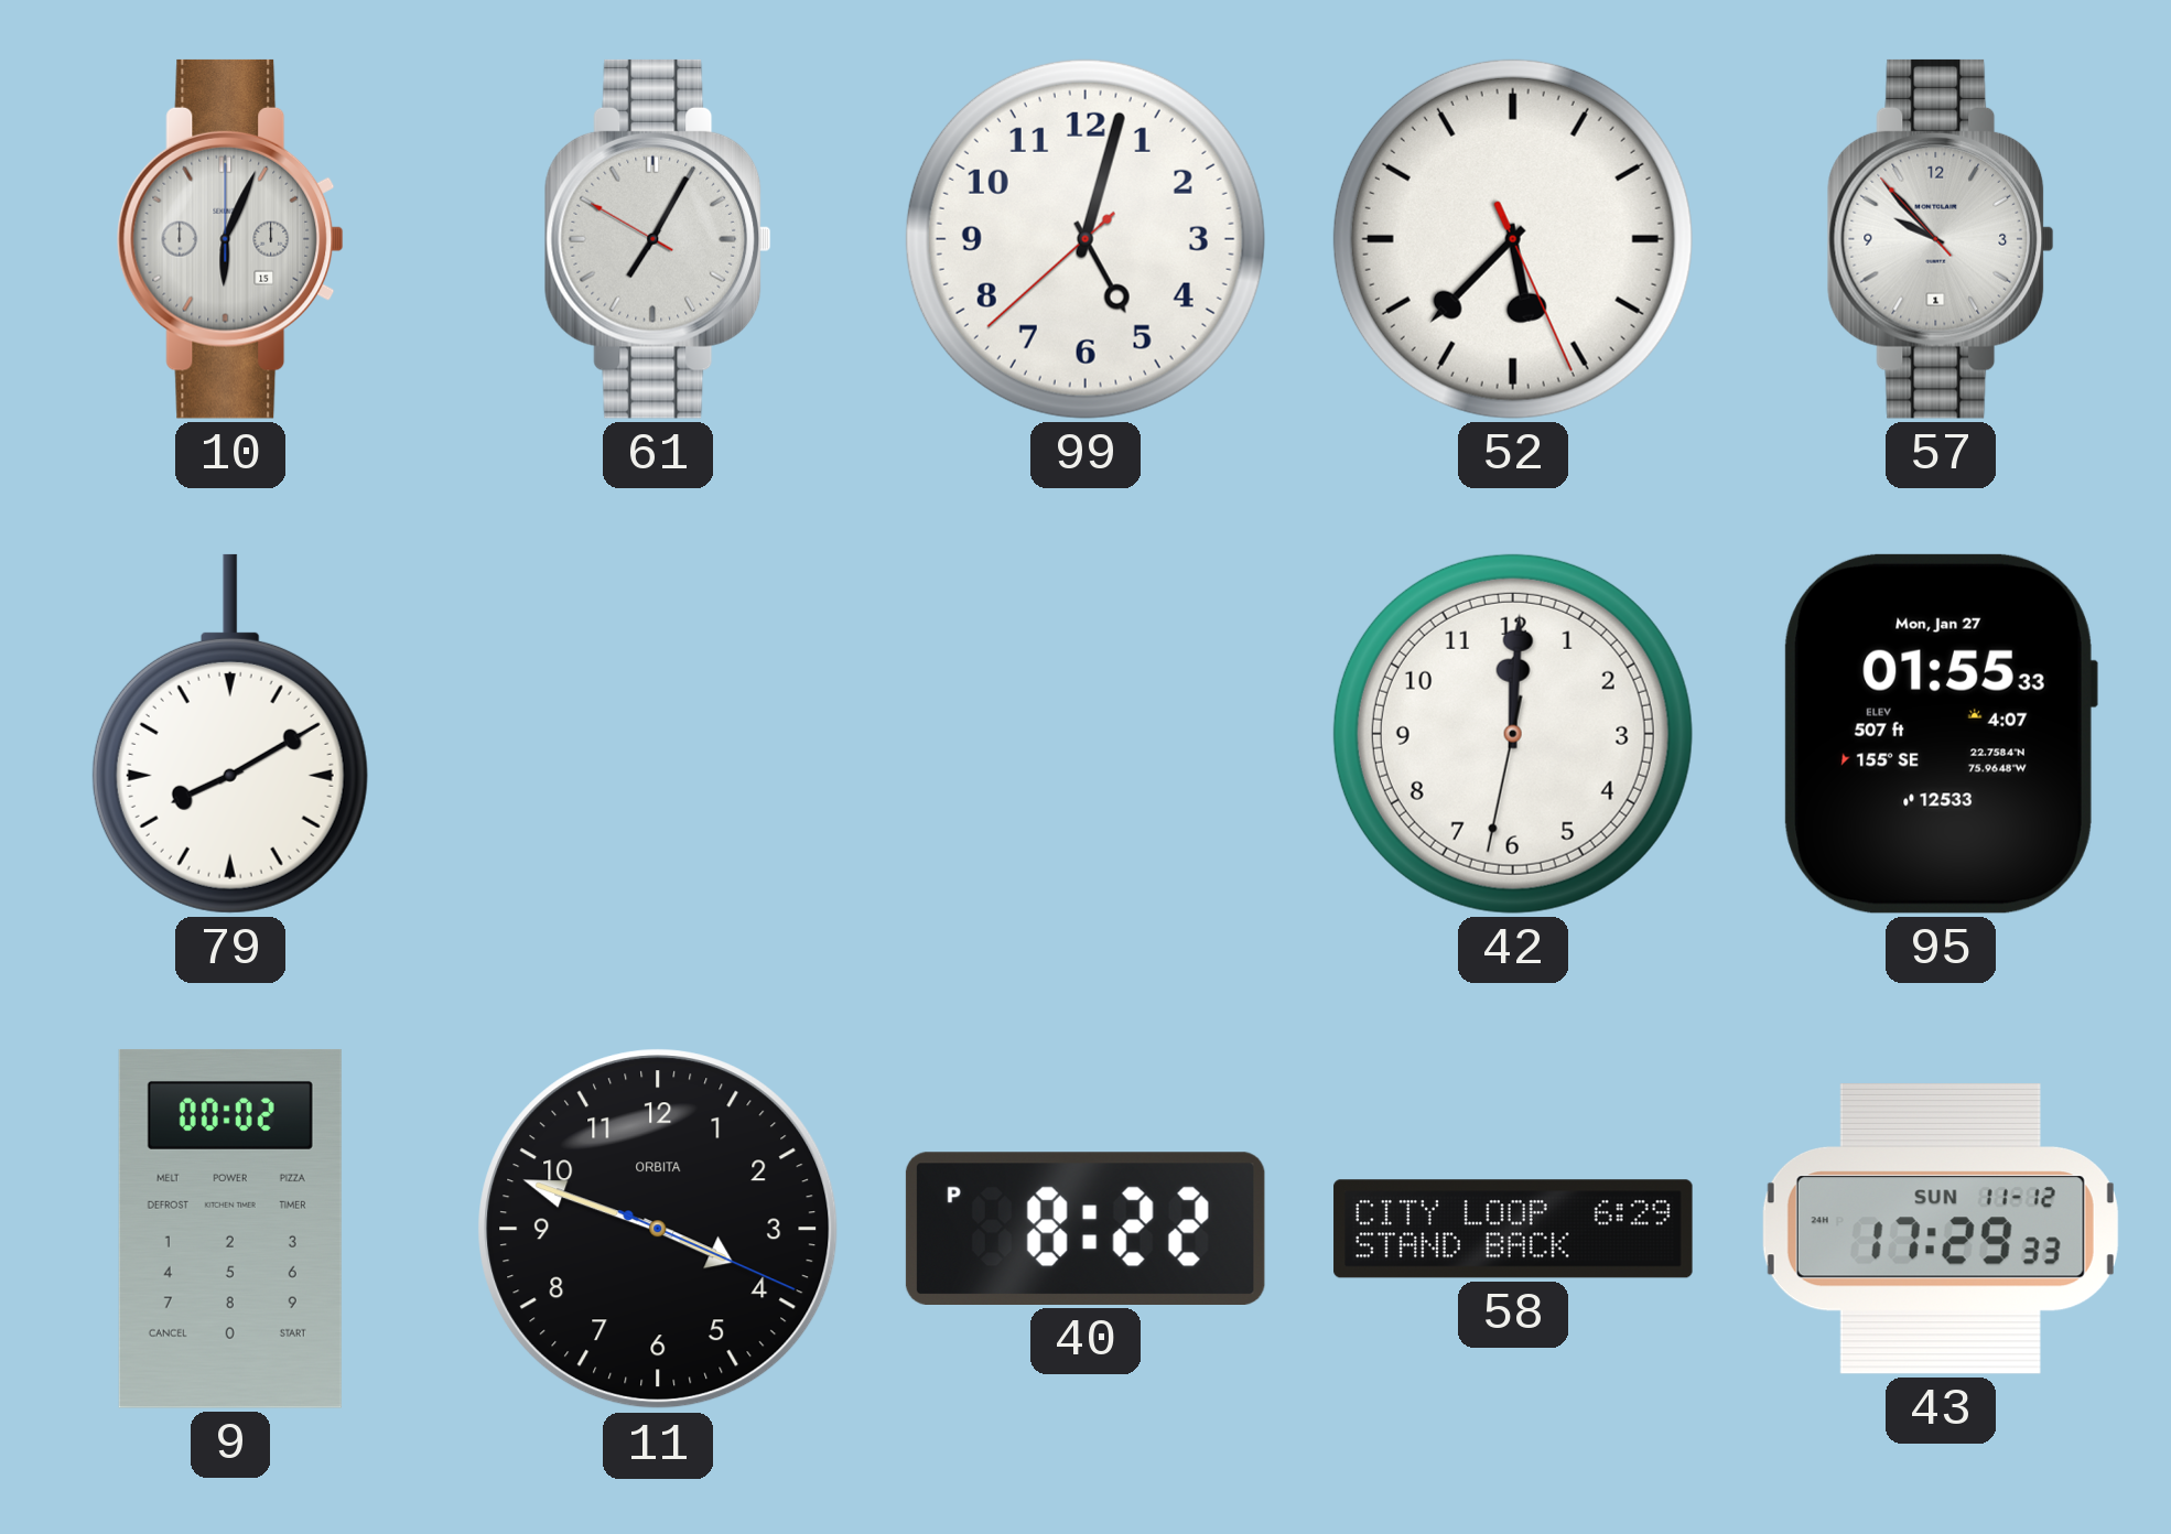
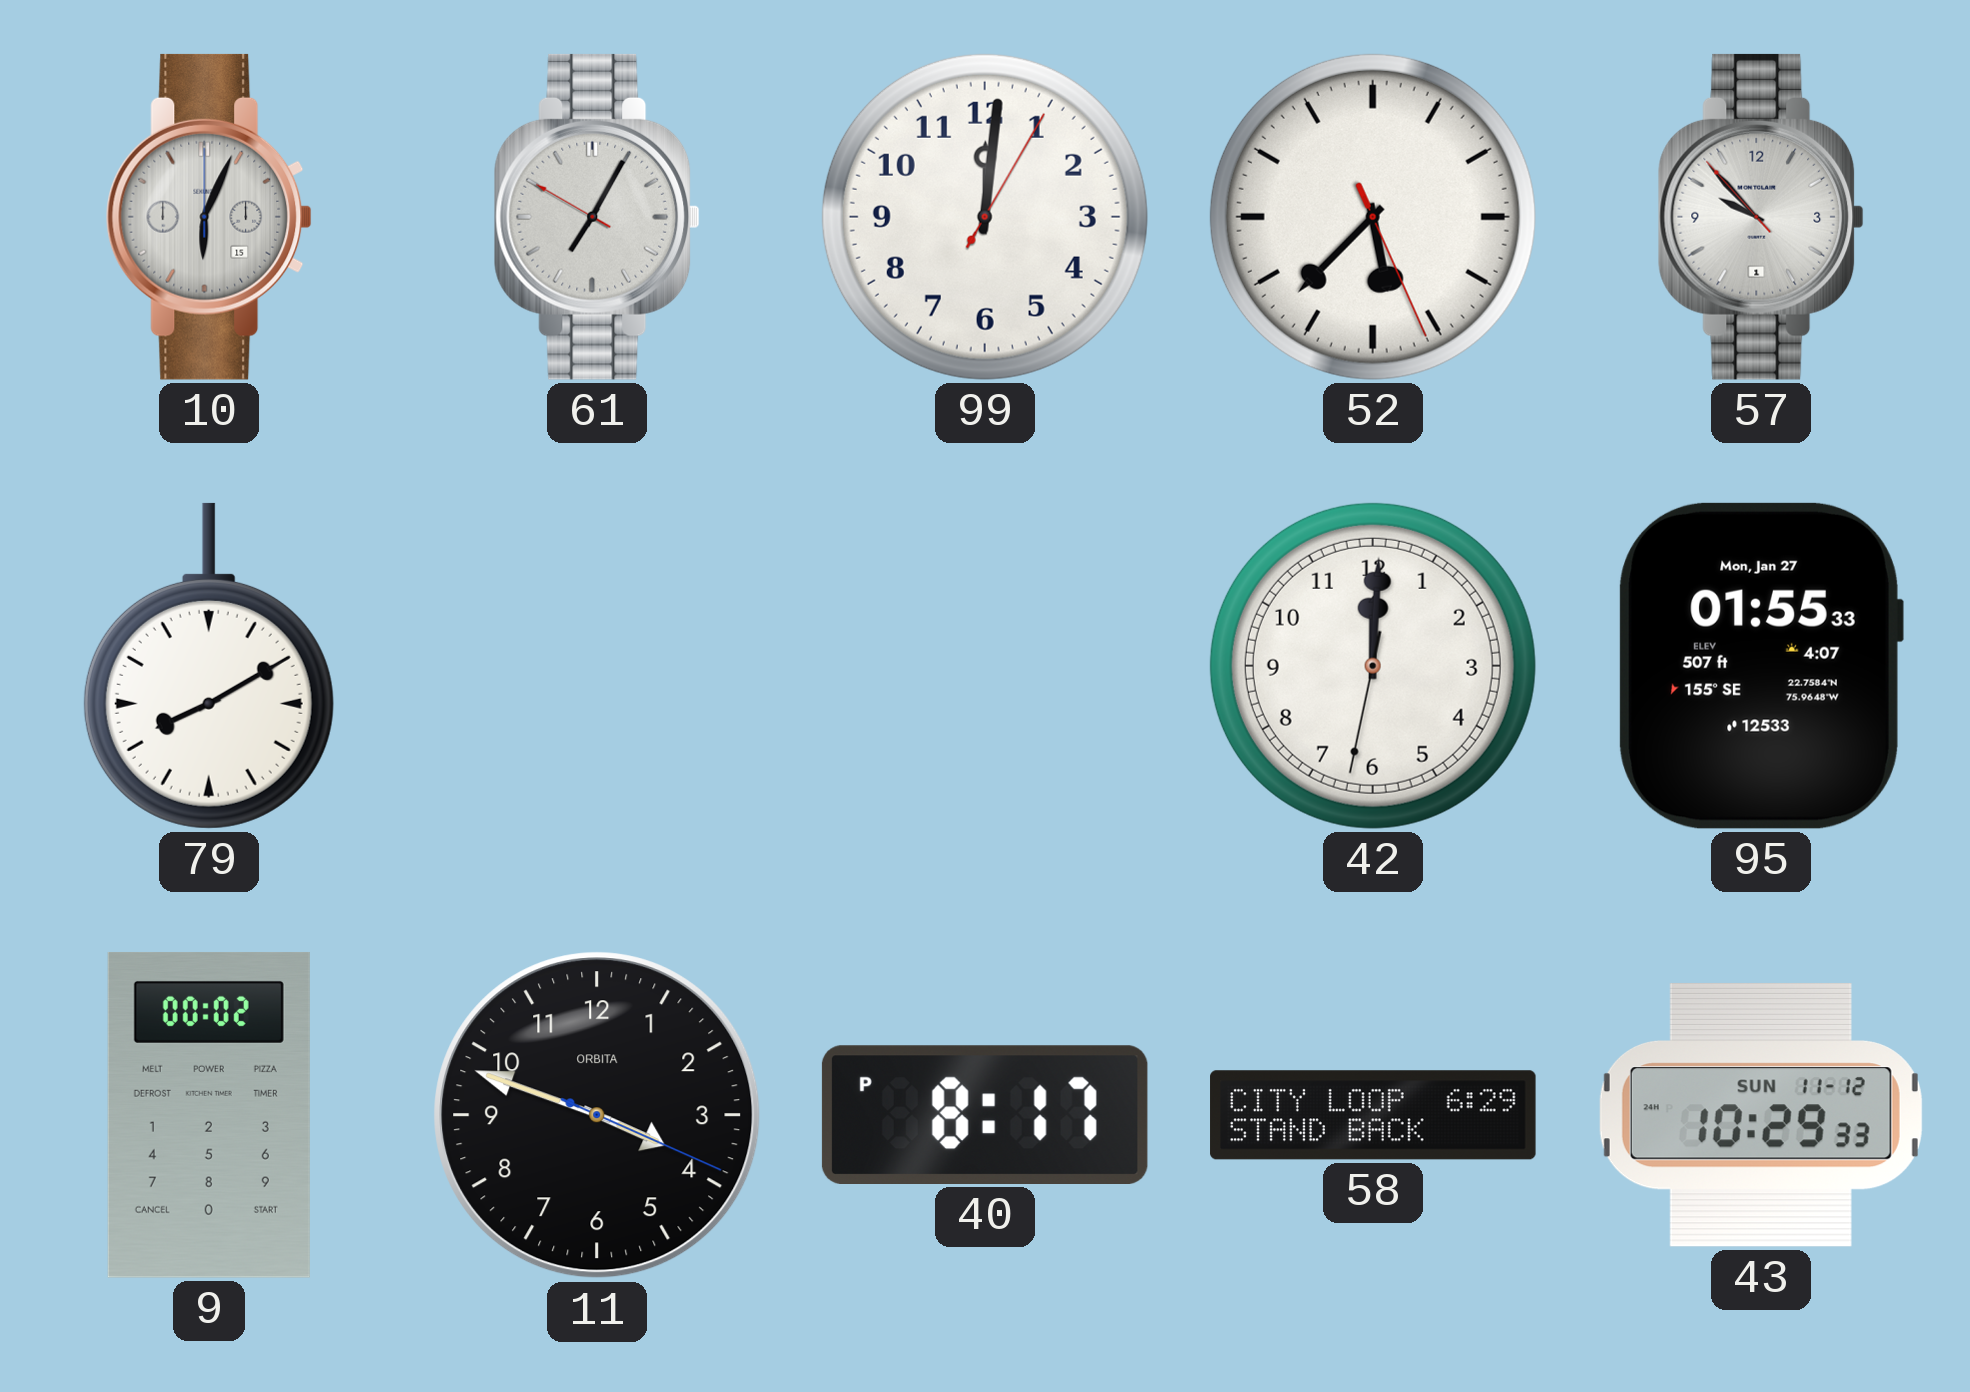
99: 5:02 -> 12:01 (985, 217)
40: 8:22 -> 8:17 (985, 1115)
43: 17:29 -> 10:29 (1761, 1115)
